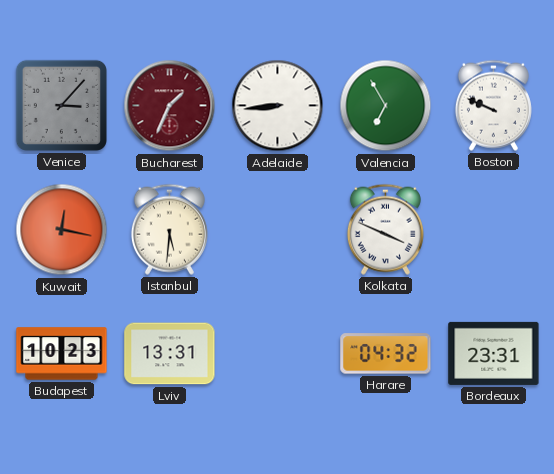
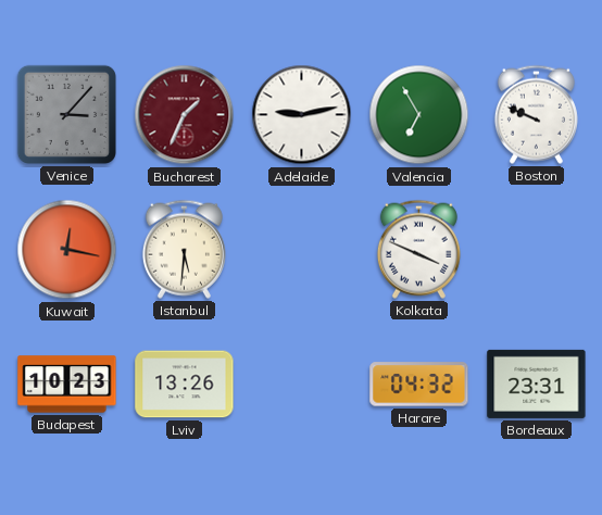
Adelaide: 8:44 -> 9:13 (302, 115)
Lviv: 13:31 -> 13:26 (185, 385)
